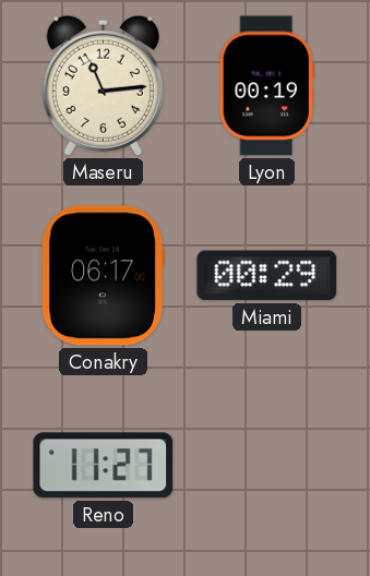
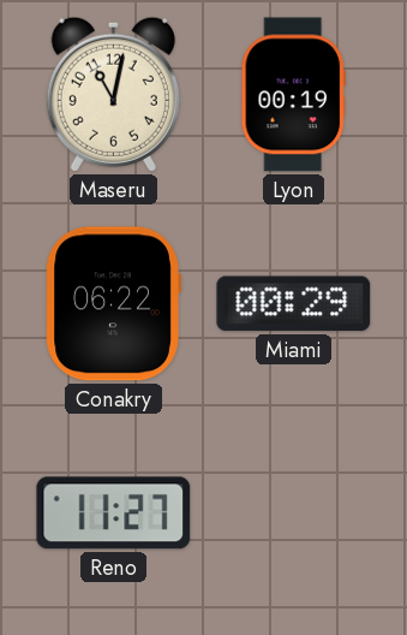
Maseru: 11:14 -> 11:02 (113, 94)
Conakry: 06:17 -> 06:22 (113, 304)
